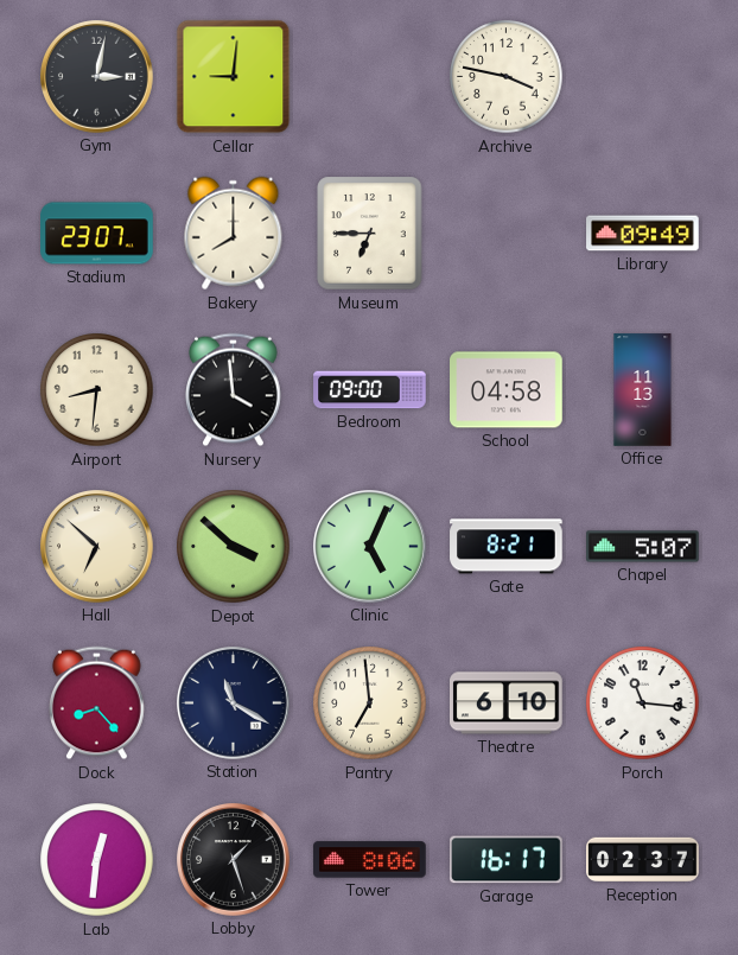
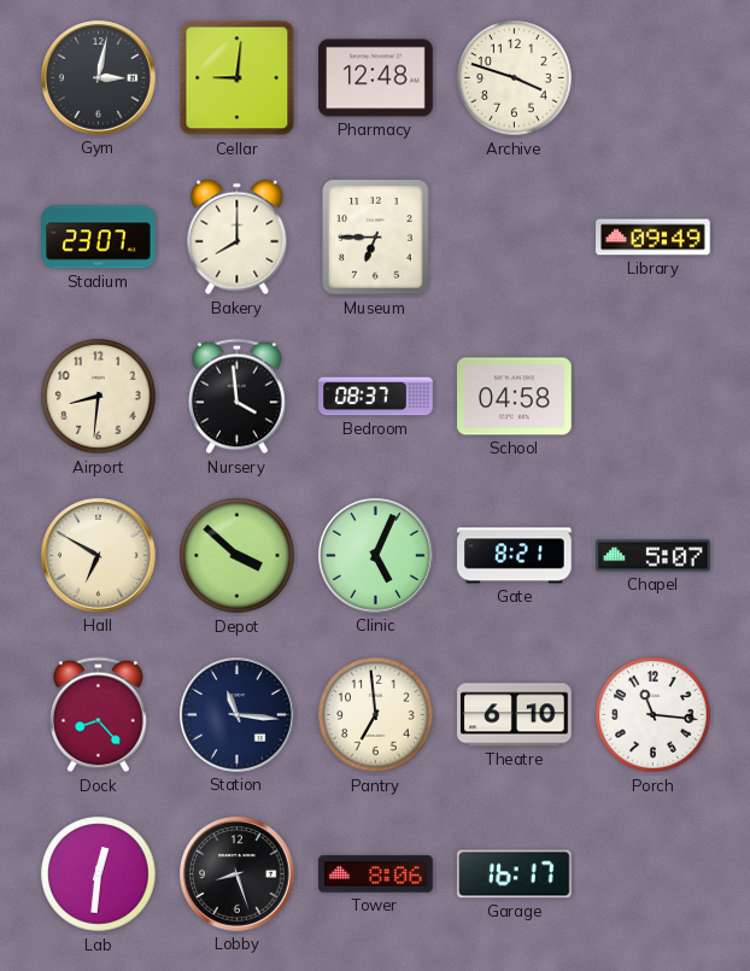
Pharmacy: none -> 12:48 (376, 78)
Archive: 3:47 -> 3:48 (515, 78)
Bedroom: 09:00 -> 08:37 (376, 397)
Office: 11:13 -> none (643, 390)
Hall: 6:52 -> 6:50 (99, 556)
Station: 11:20 -> 11:16 (238, 715)
Lobby: 1:27 -> 8:27 (238, 875)
Reception: 02:37 -> none (643, 860)
